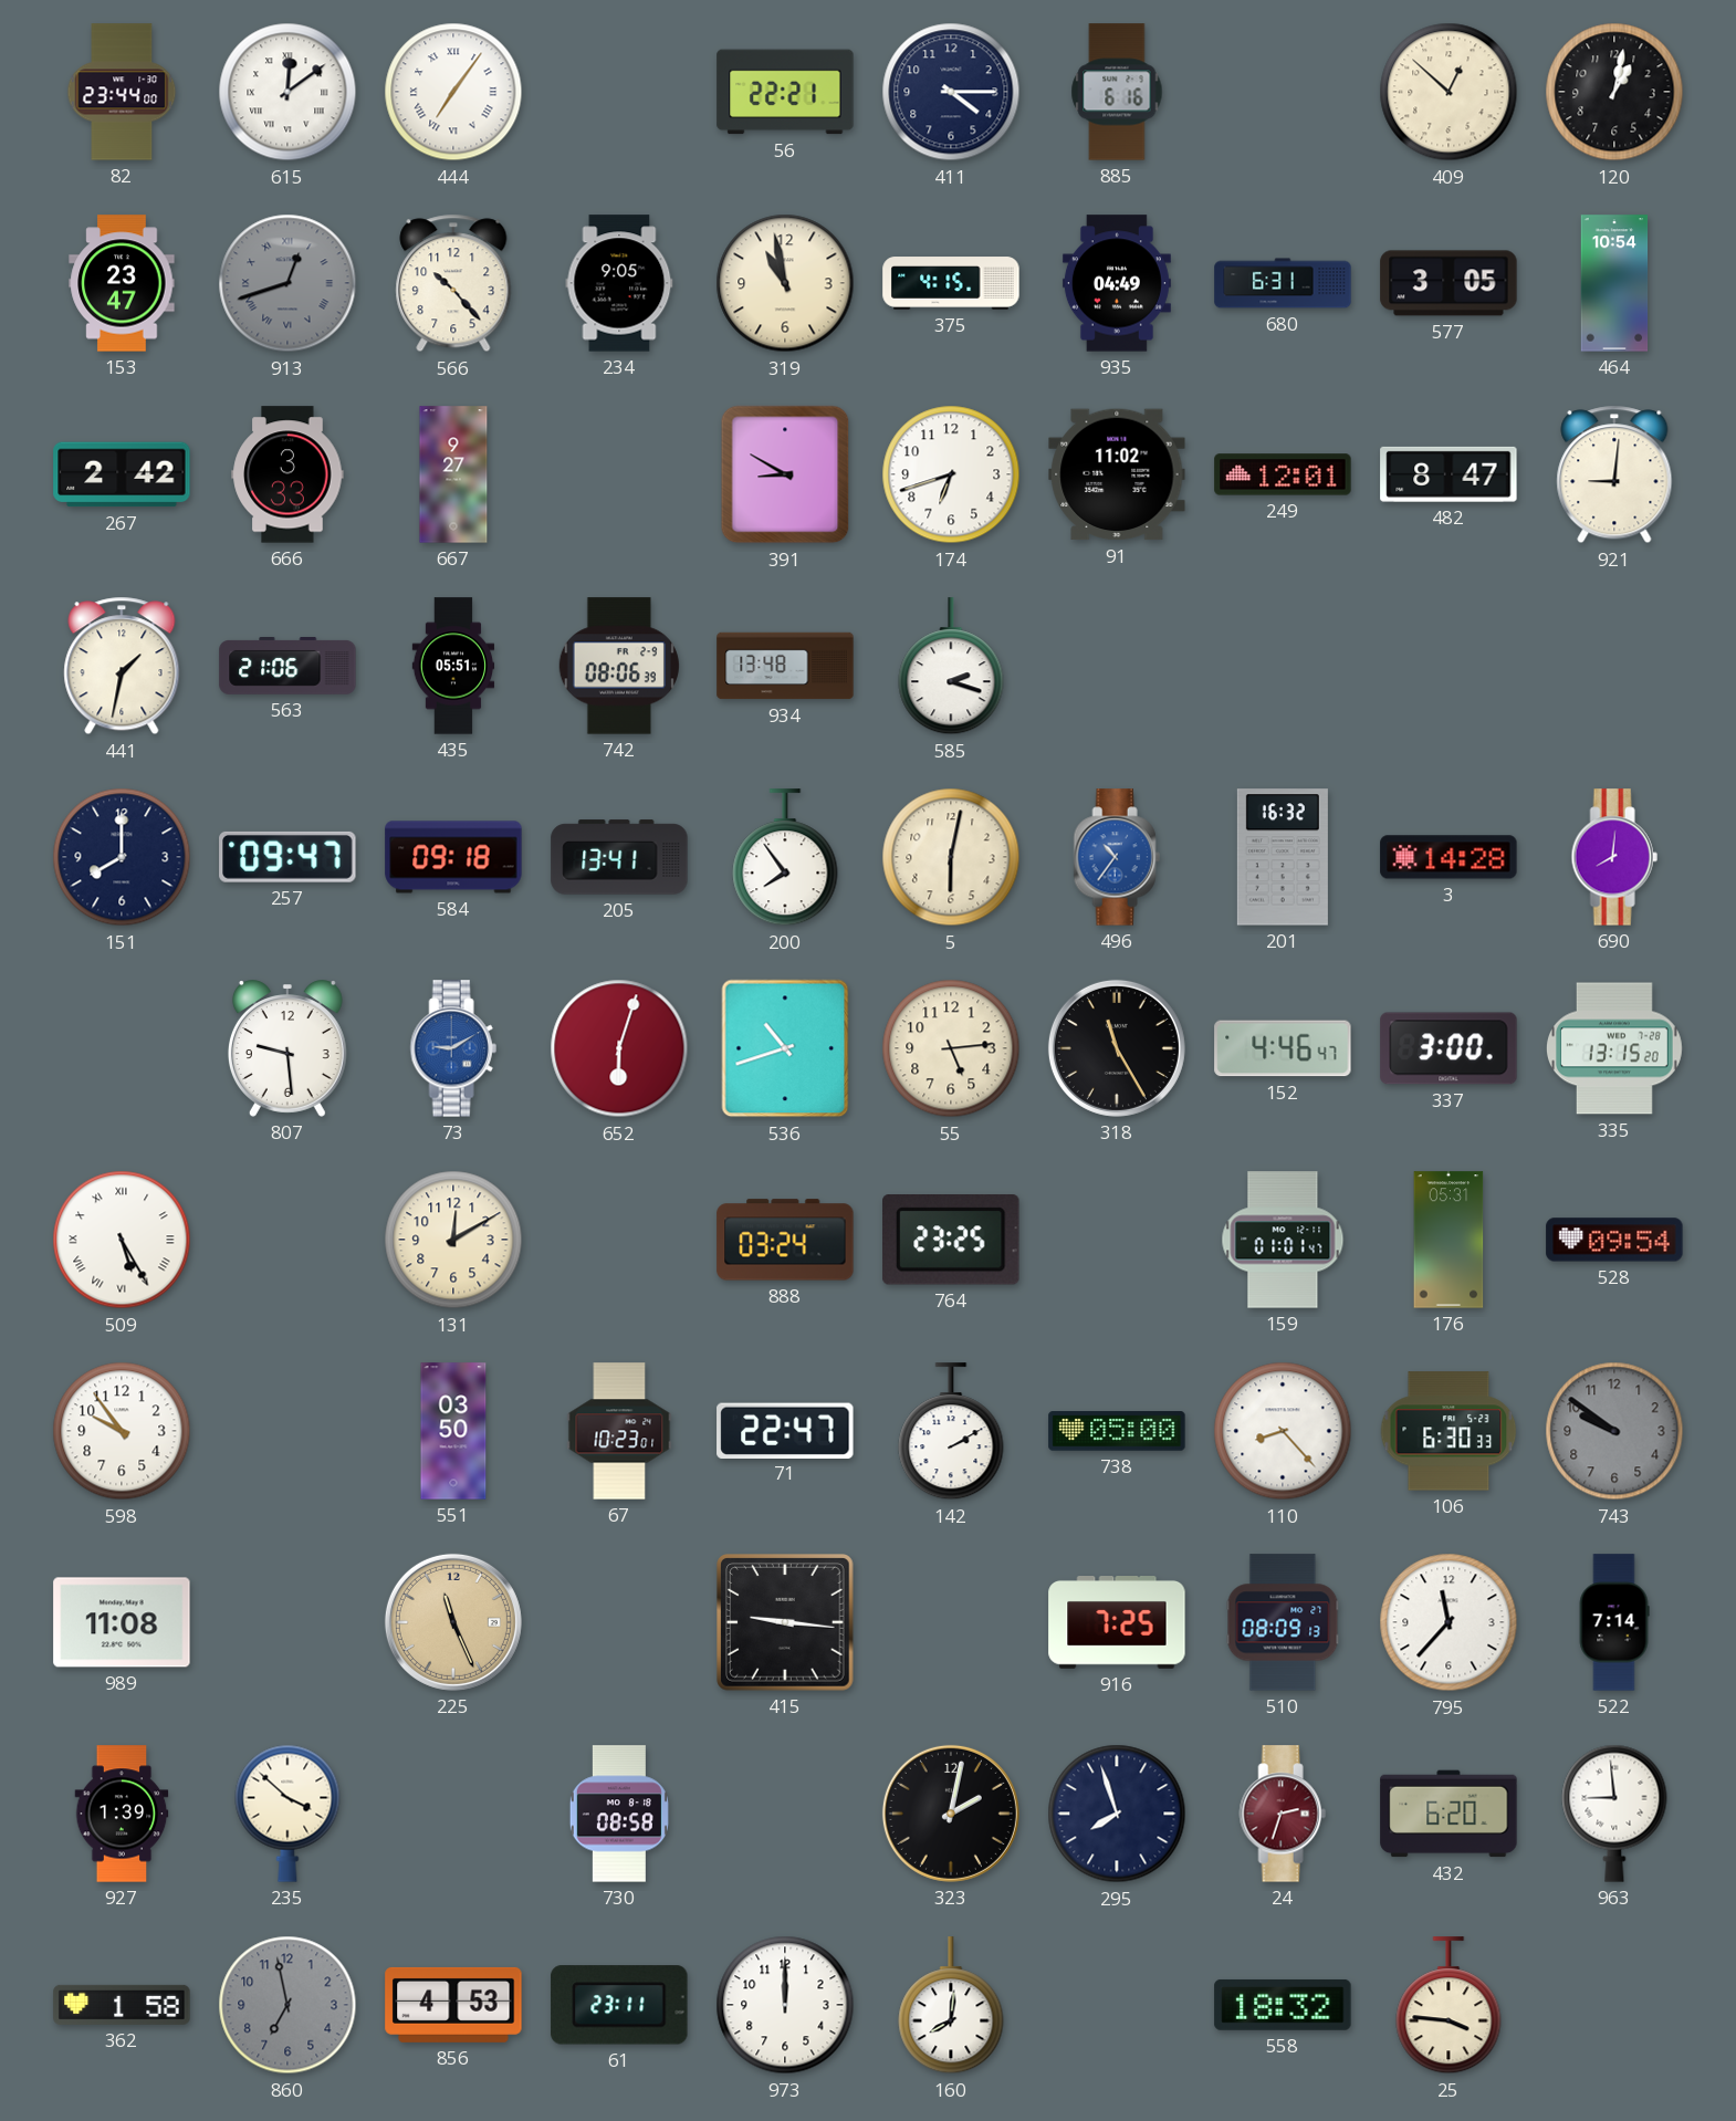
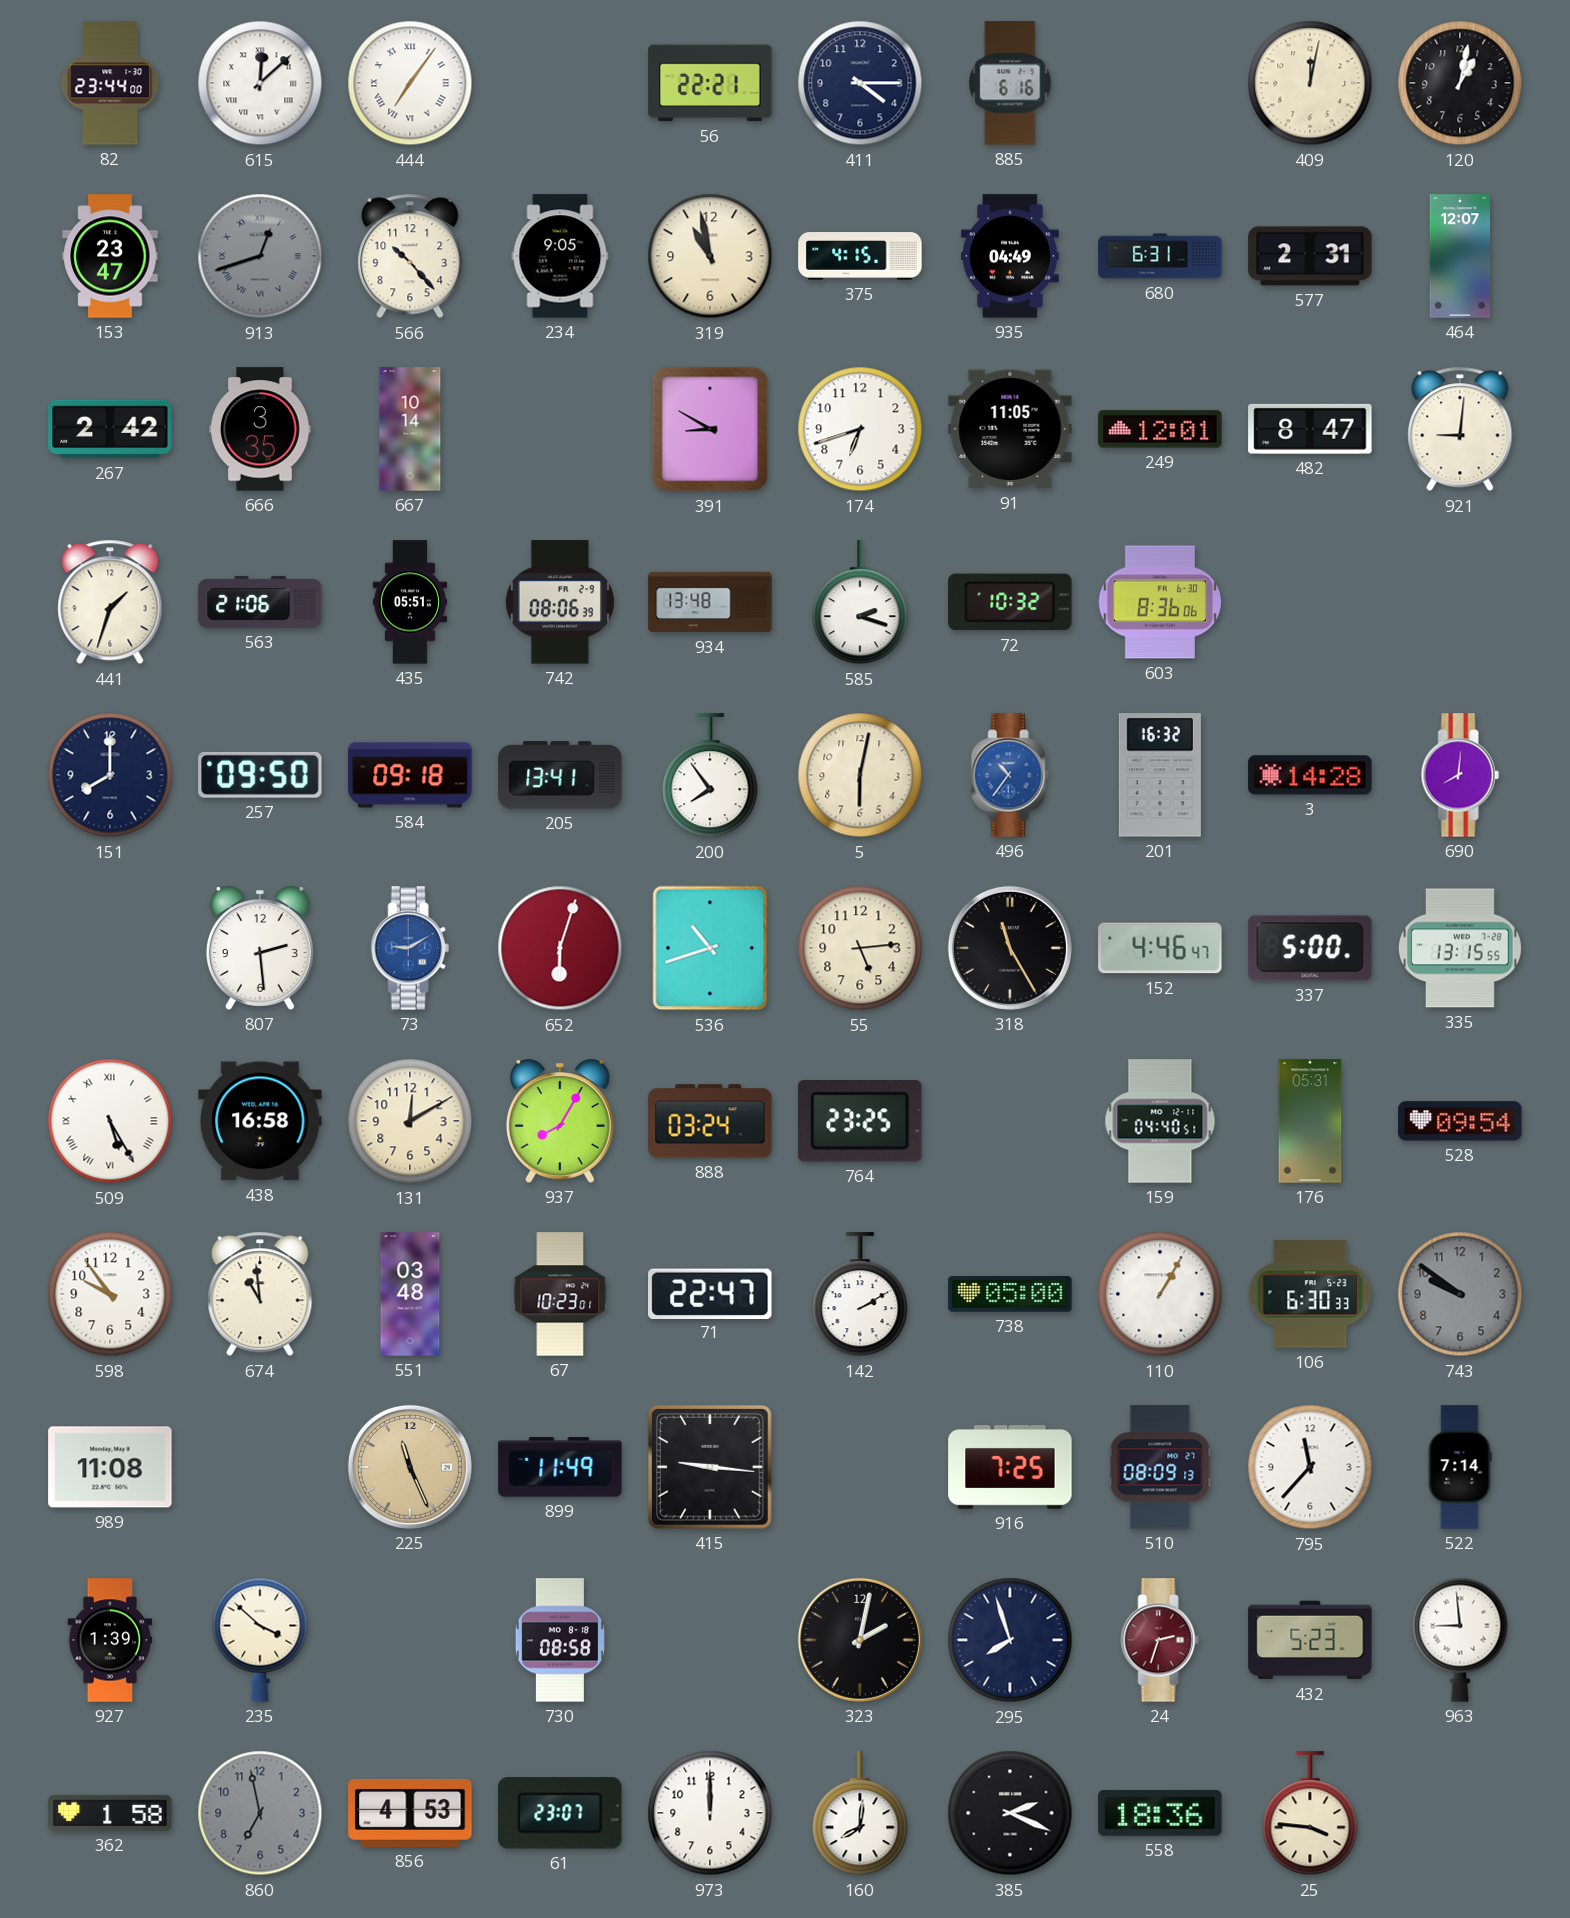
615: 12:09 -> 12:08 (260, 83)
409: 12:52 -> 12:02 (1310, 83)
577: 3:05 -> 2:31 (1310, 256)
464: 10:54 -> 12:07 (1460, 256)
666: 3:33 -> 3:35 (260, 429)
667: 9:27 -> 10:14 (410, 429)
91: 11:02 -> 11:05 (1010, 429)
441: 1:32 -> 1:33 (110, 602)
72: none -> 10:32 (1010, 602)
603: none -> 8:36 (1160, 602)
257: 09:47 -> 09:50 (260, 775)
807: 9:29 -> 2:29 (260, 948)
337: 3:00 -> 5:00 (1310, 948)
335: 13:15:20 -> 13:15:55 (1460, 948)
438: none -> 16:58 (260, 1121)
937: none -> 8:05 (560, 1121)
159: 01:01 -> 04:40 (1160, 1121)
674: none -> 10:59 (260, 1294)
551: 03:50 -> 03:48 (410, 1294)
110: 8:23 -> 1:05 (1160, 1294)
899: none -> 11:49 (560, 1467)
432: 6:20 -> 5:23 (1310, 1640)
61: 23:11 -> 23:07 (560, 1813)
385: none -> 2:19 (1010, 1813)
558: 18:32 -> 18:36 (1160, 1813)
